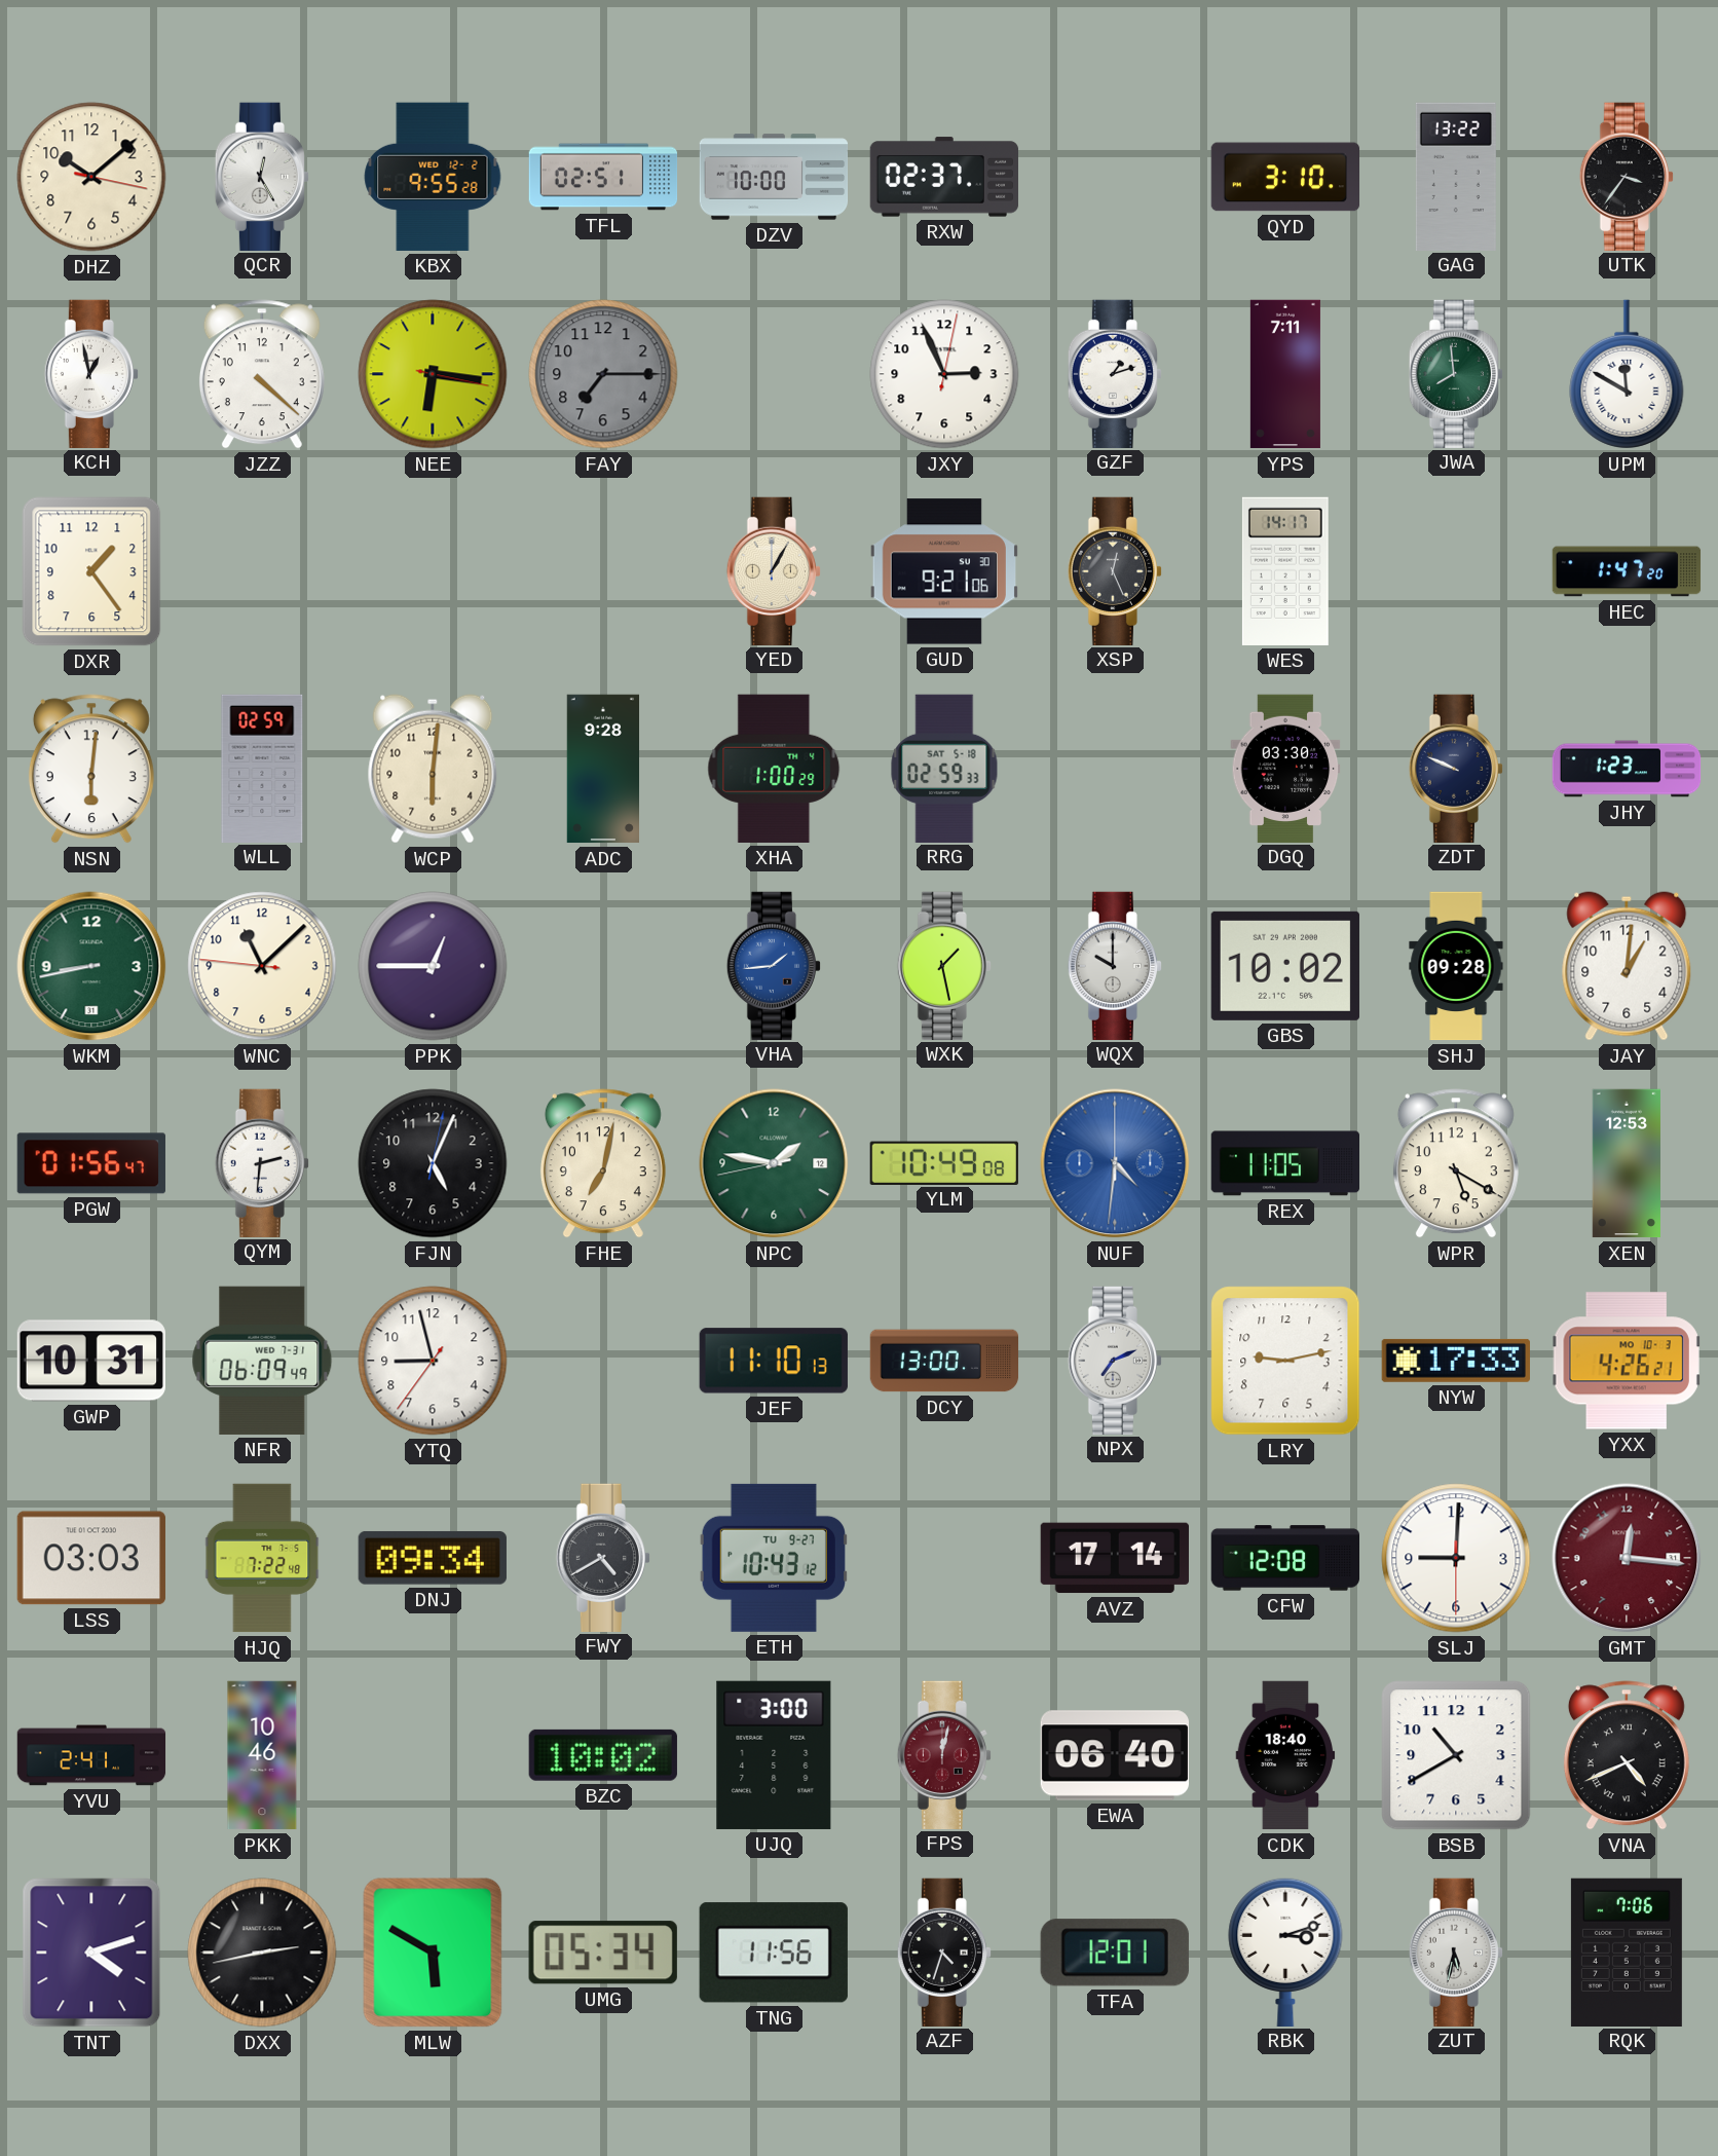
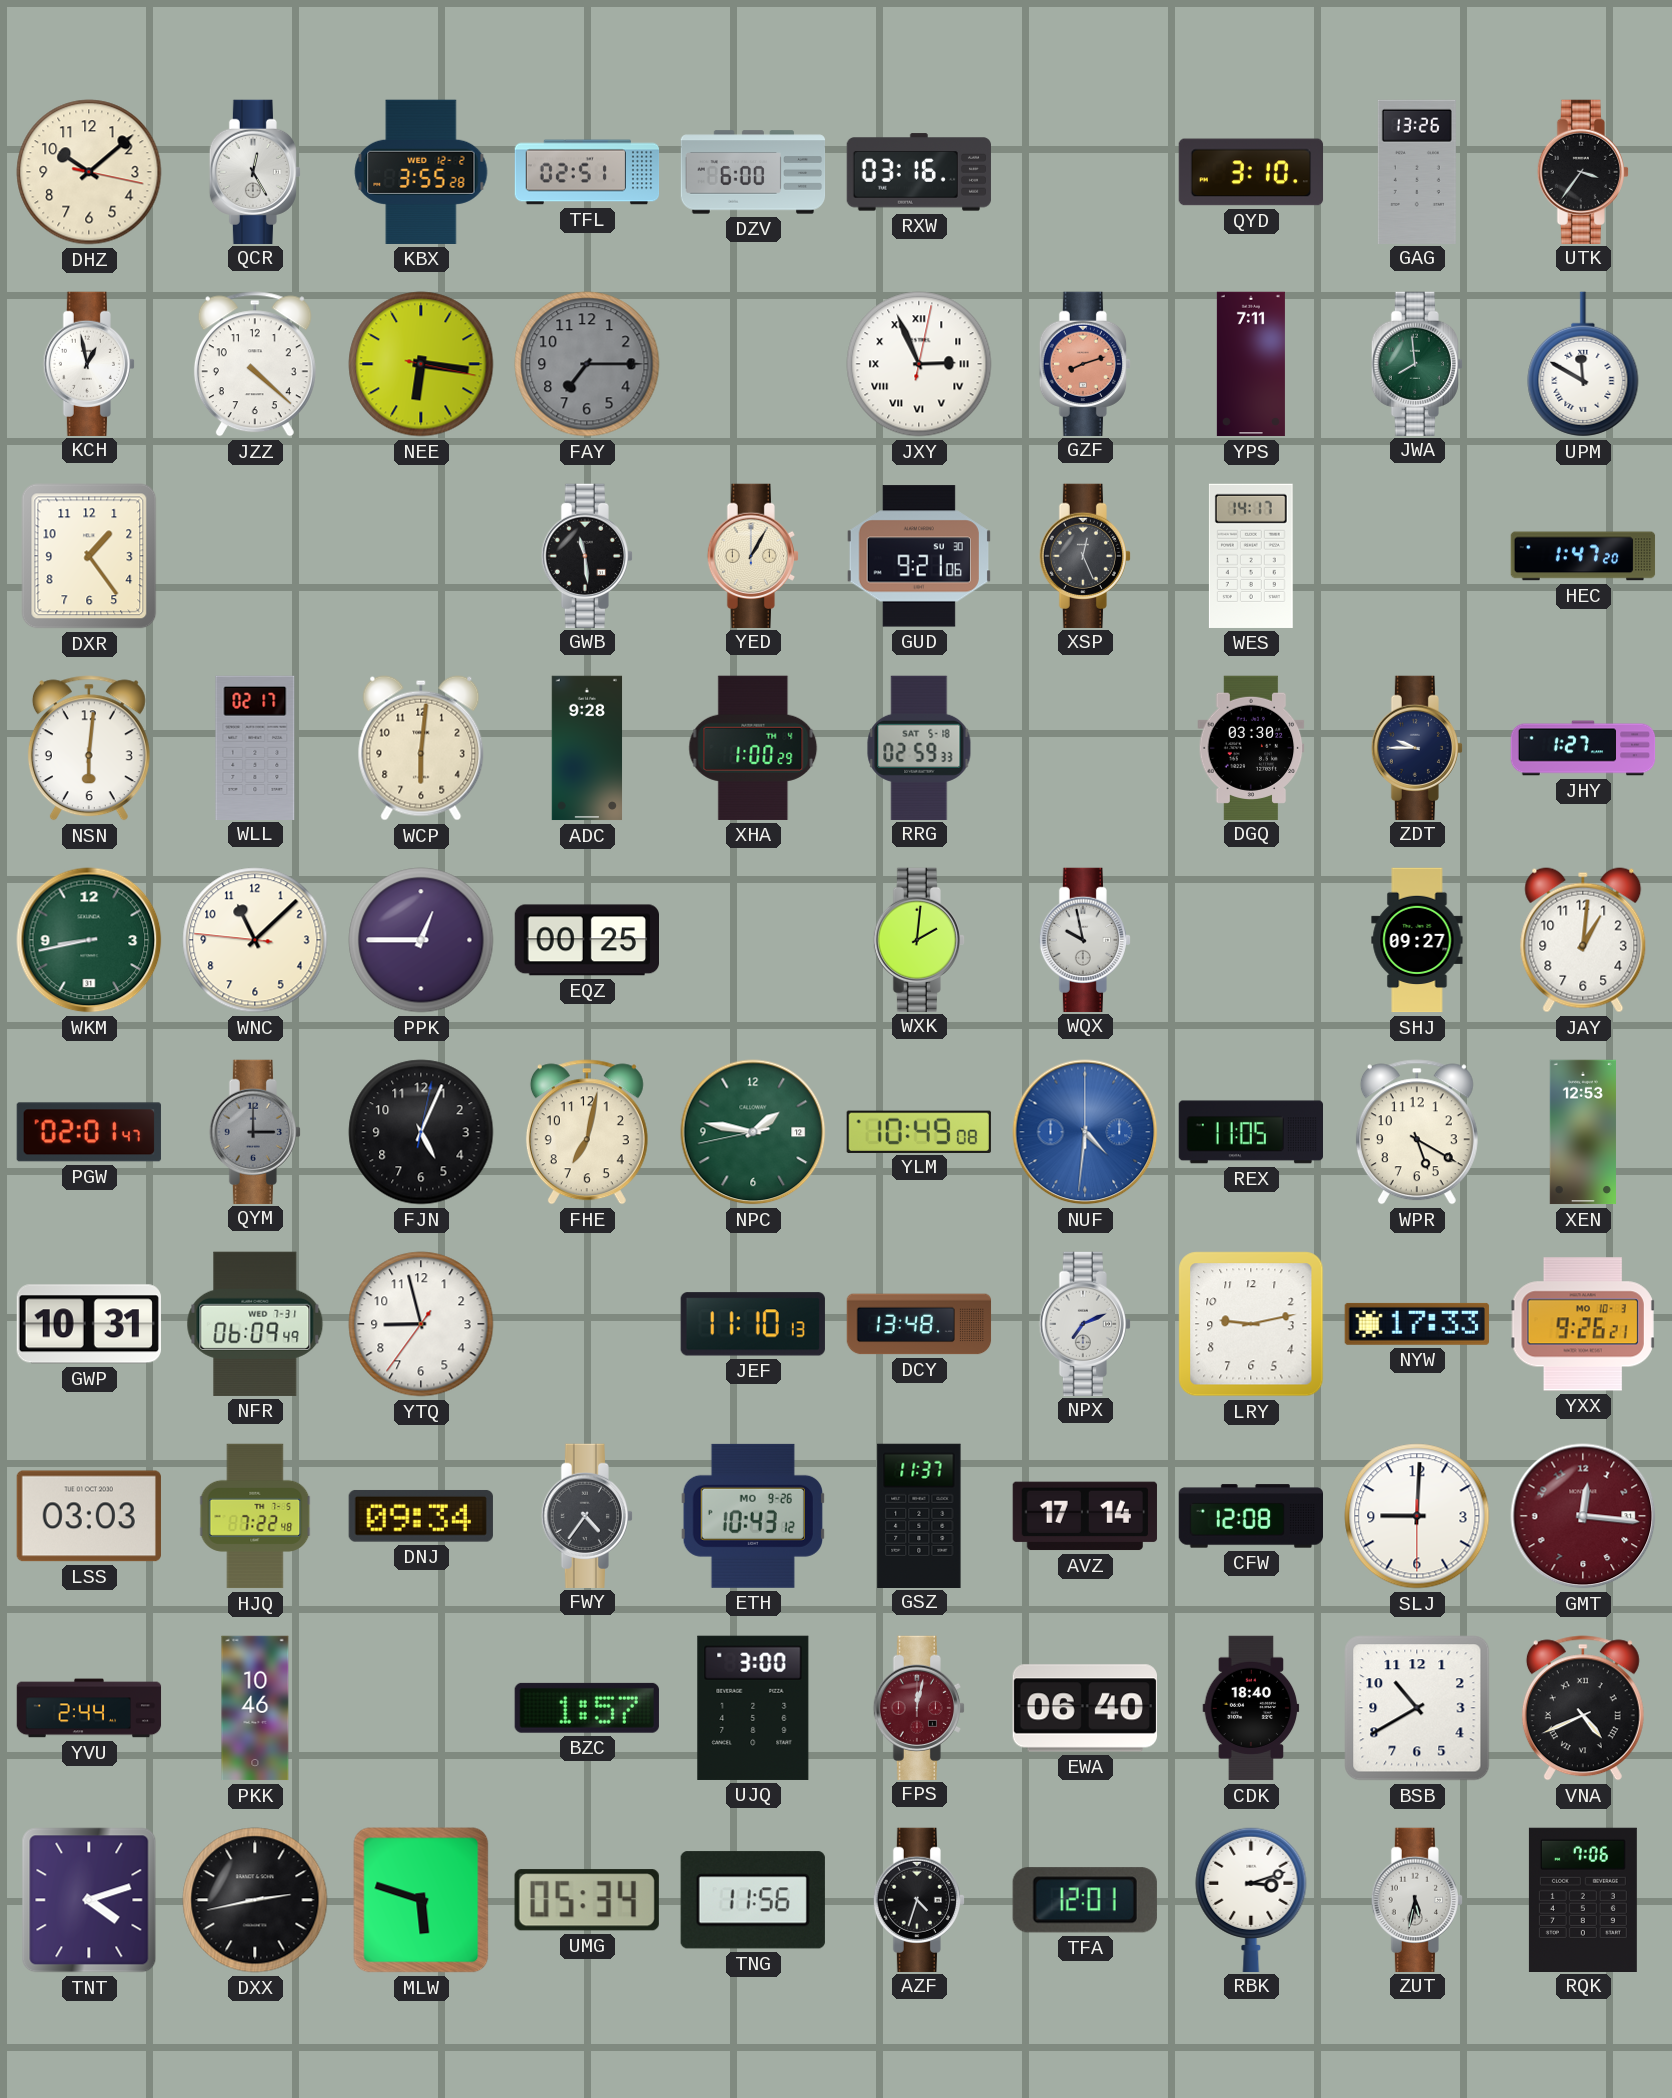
KBX: 9:55 -> 3:55 (421, 172)
DZV: 10:00 -> 6:00 (753, 172)
RXW: 02:37 -> 03:16 (918, 172)
GAG: 13:22 -> 13:26 (1417, 171)
JXY numerals: Arabic -> Roman (919, 364)
GZF: 1:12 -> 8:12 (1085, 363)
GZF dial: white -> salmon (1085, 363)
GWB: none -> 11:29 (587, 555)
WLL: 02:59 -> 02:17 (255, 747)
ZDT: 9:49 -> 9:45 (1417, 747)
JHY: 1:23 -> 1:27 (1583, 748)
EQZ: none -> 00:25 (586, 940)
VHA: 1:44 -> none (774, 965)
WXK: 1:28 -> 2:01 (919, 939)
WQX: 10:00 -> 9:58 (1085, 939)
GBS: 10:02 -> none (1285, 966)
SHJ: 09:28 -> 09:27 (1417, 940)
PGW: 01:56 -> 02:01 (89, 1132)
QYM: 2:31 -> 3:00 (255, 1131)
QYM dial: white -> grey (255, 1131)
DCY: 13:00 -> 13:48 (919, 1324)
YXX: 4:26 -> 9:26 (1583, 1324)
FWY: 4:40 -> 4:36 (587, 1515)
ETH date: TU 9-27 -> MO 9-26 (753, 1516)
GSZ: none -> 11:37 (919, 1515)
YVU: 2:41 -> 2:44 (89, 1708)
BZC: 10:02 -> 1:57 (587, 1708)
MLW: 5:50 -> 5:48 (421, 1900)
